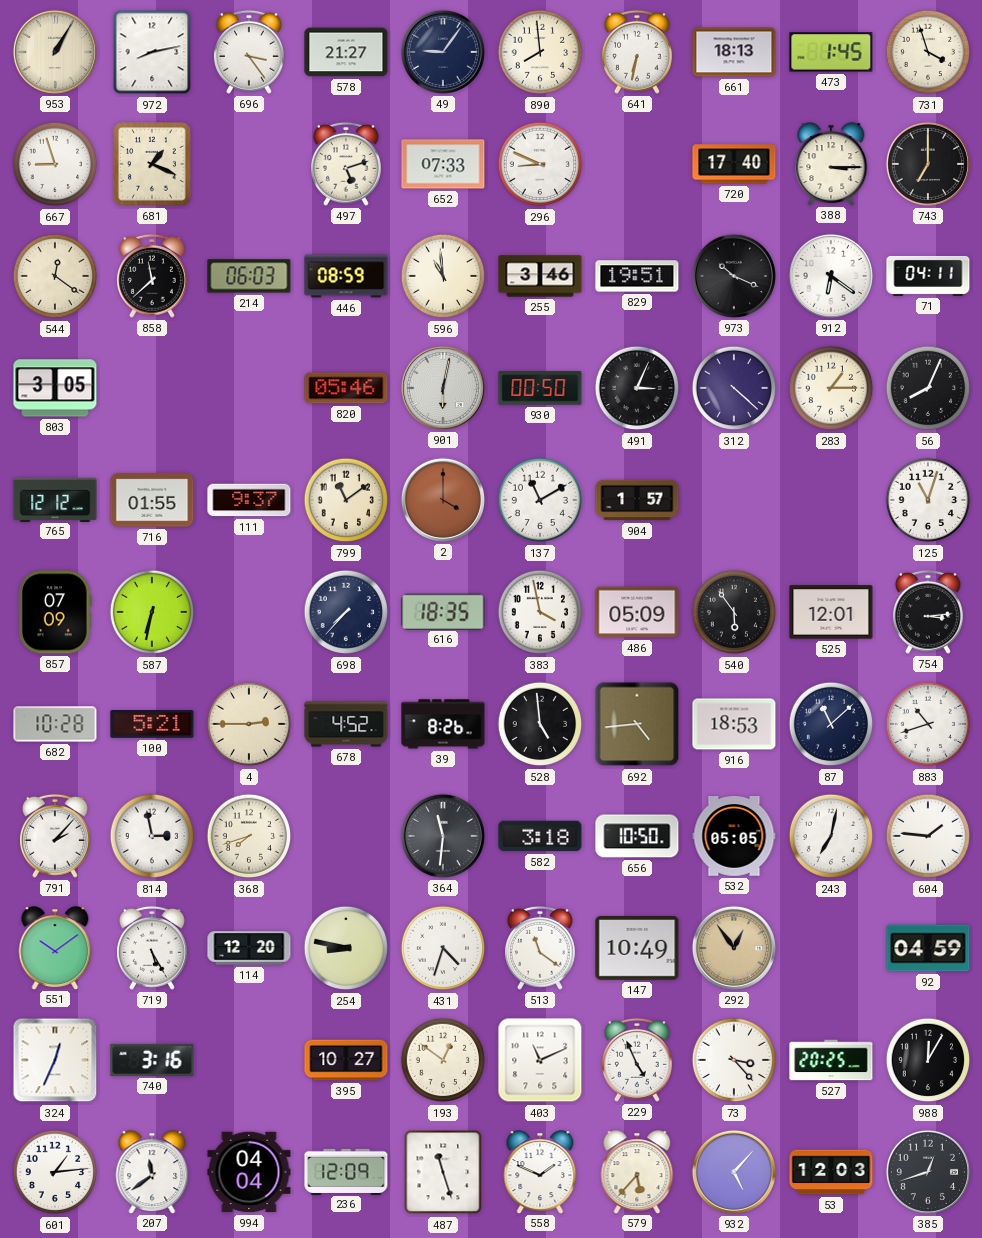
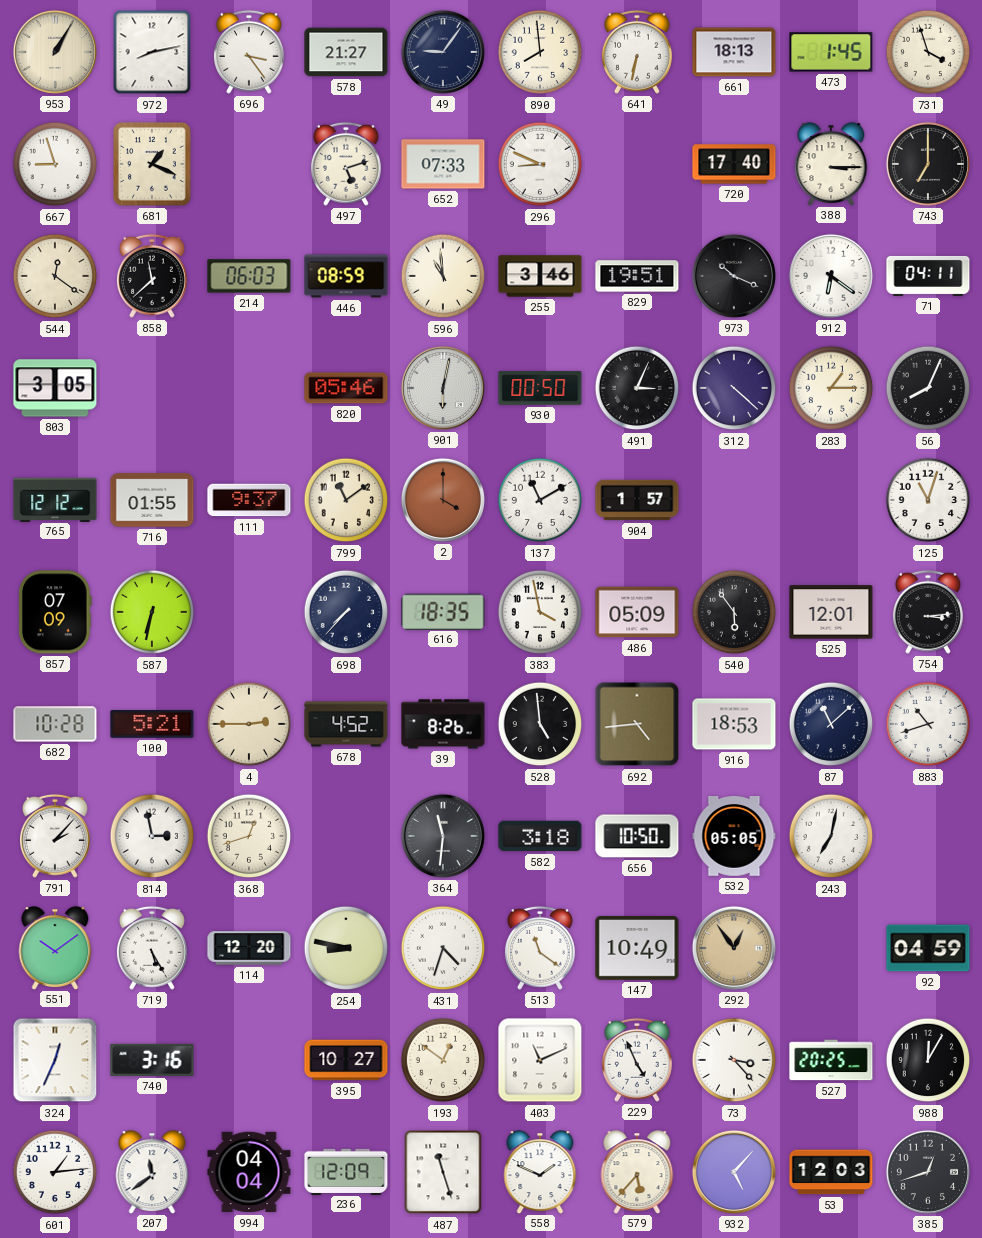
368: 7:42 -> 12:42 (249, 836)
604: 1:46 -> none (928, 836)
